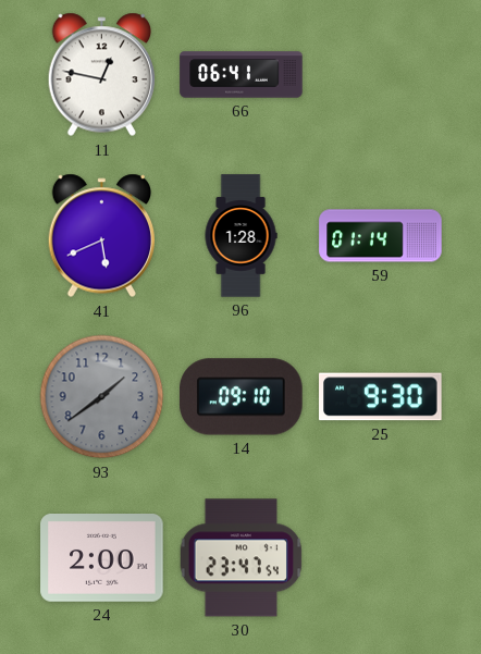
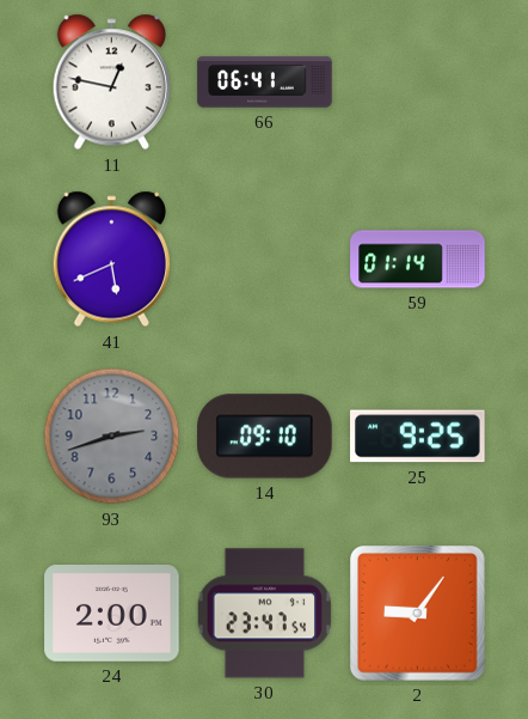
96: 1:28 -> none (240, 236)
93: 1:39 -> 2:42 (112, 437)
25: 9:30 -> 9:25 (418, 437)
2: none -> 9:06 (418, 614)
